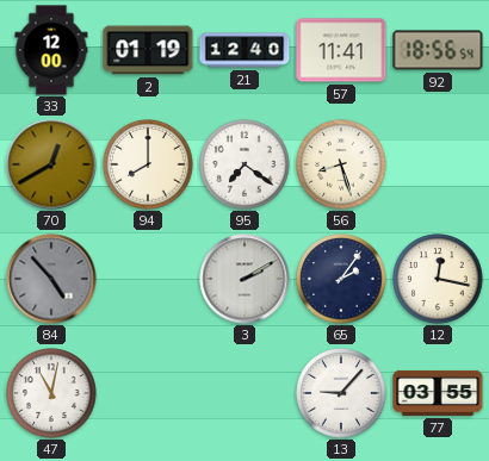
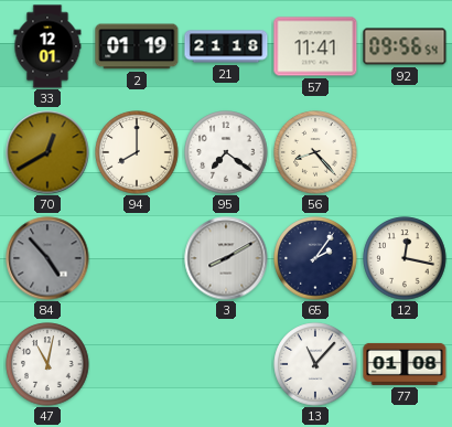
33: 12:00 -> 12:01 (47, 46)
21: 12:40 -> 21:18 (226, 46)
92: 18:56 -> 09:56 (405, 46)
56: 8:27 -> 8:23 (315, 152)
3: 2:10 -> 8:10 (226, 258)
13: 9:07 -> 11:07 (315, 364)
77: 03:55 -> 01:08 (405, 364)
